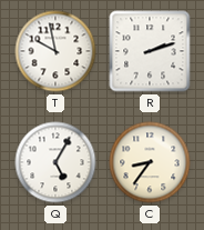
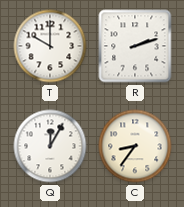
T: 9:58 -> 10:00 (50, 46)
Q: 5:05 -> 12:05 (50, 146)
